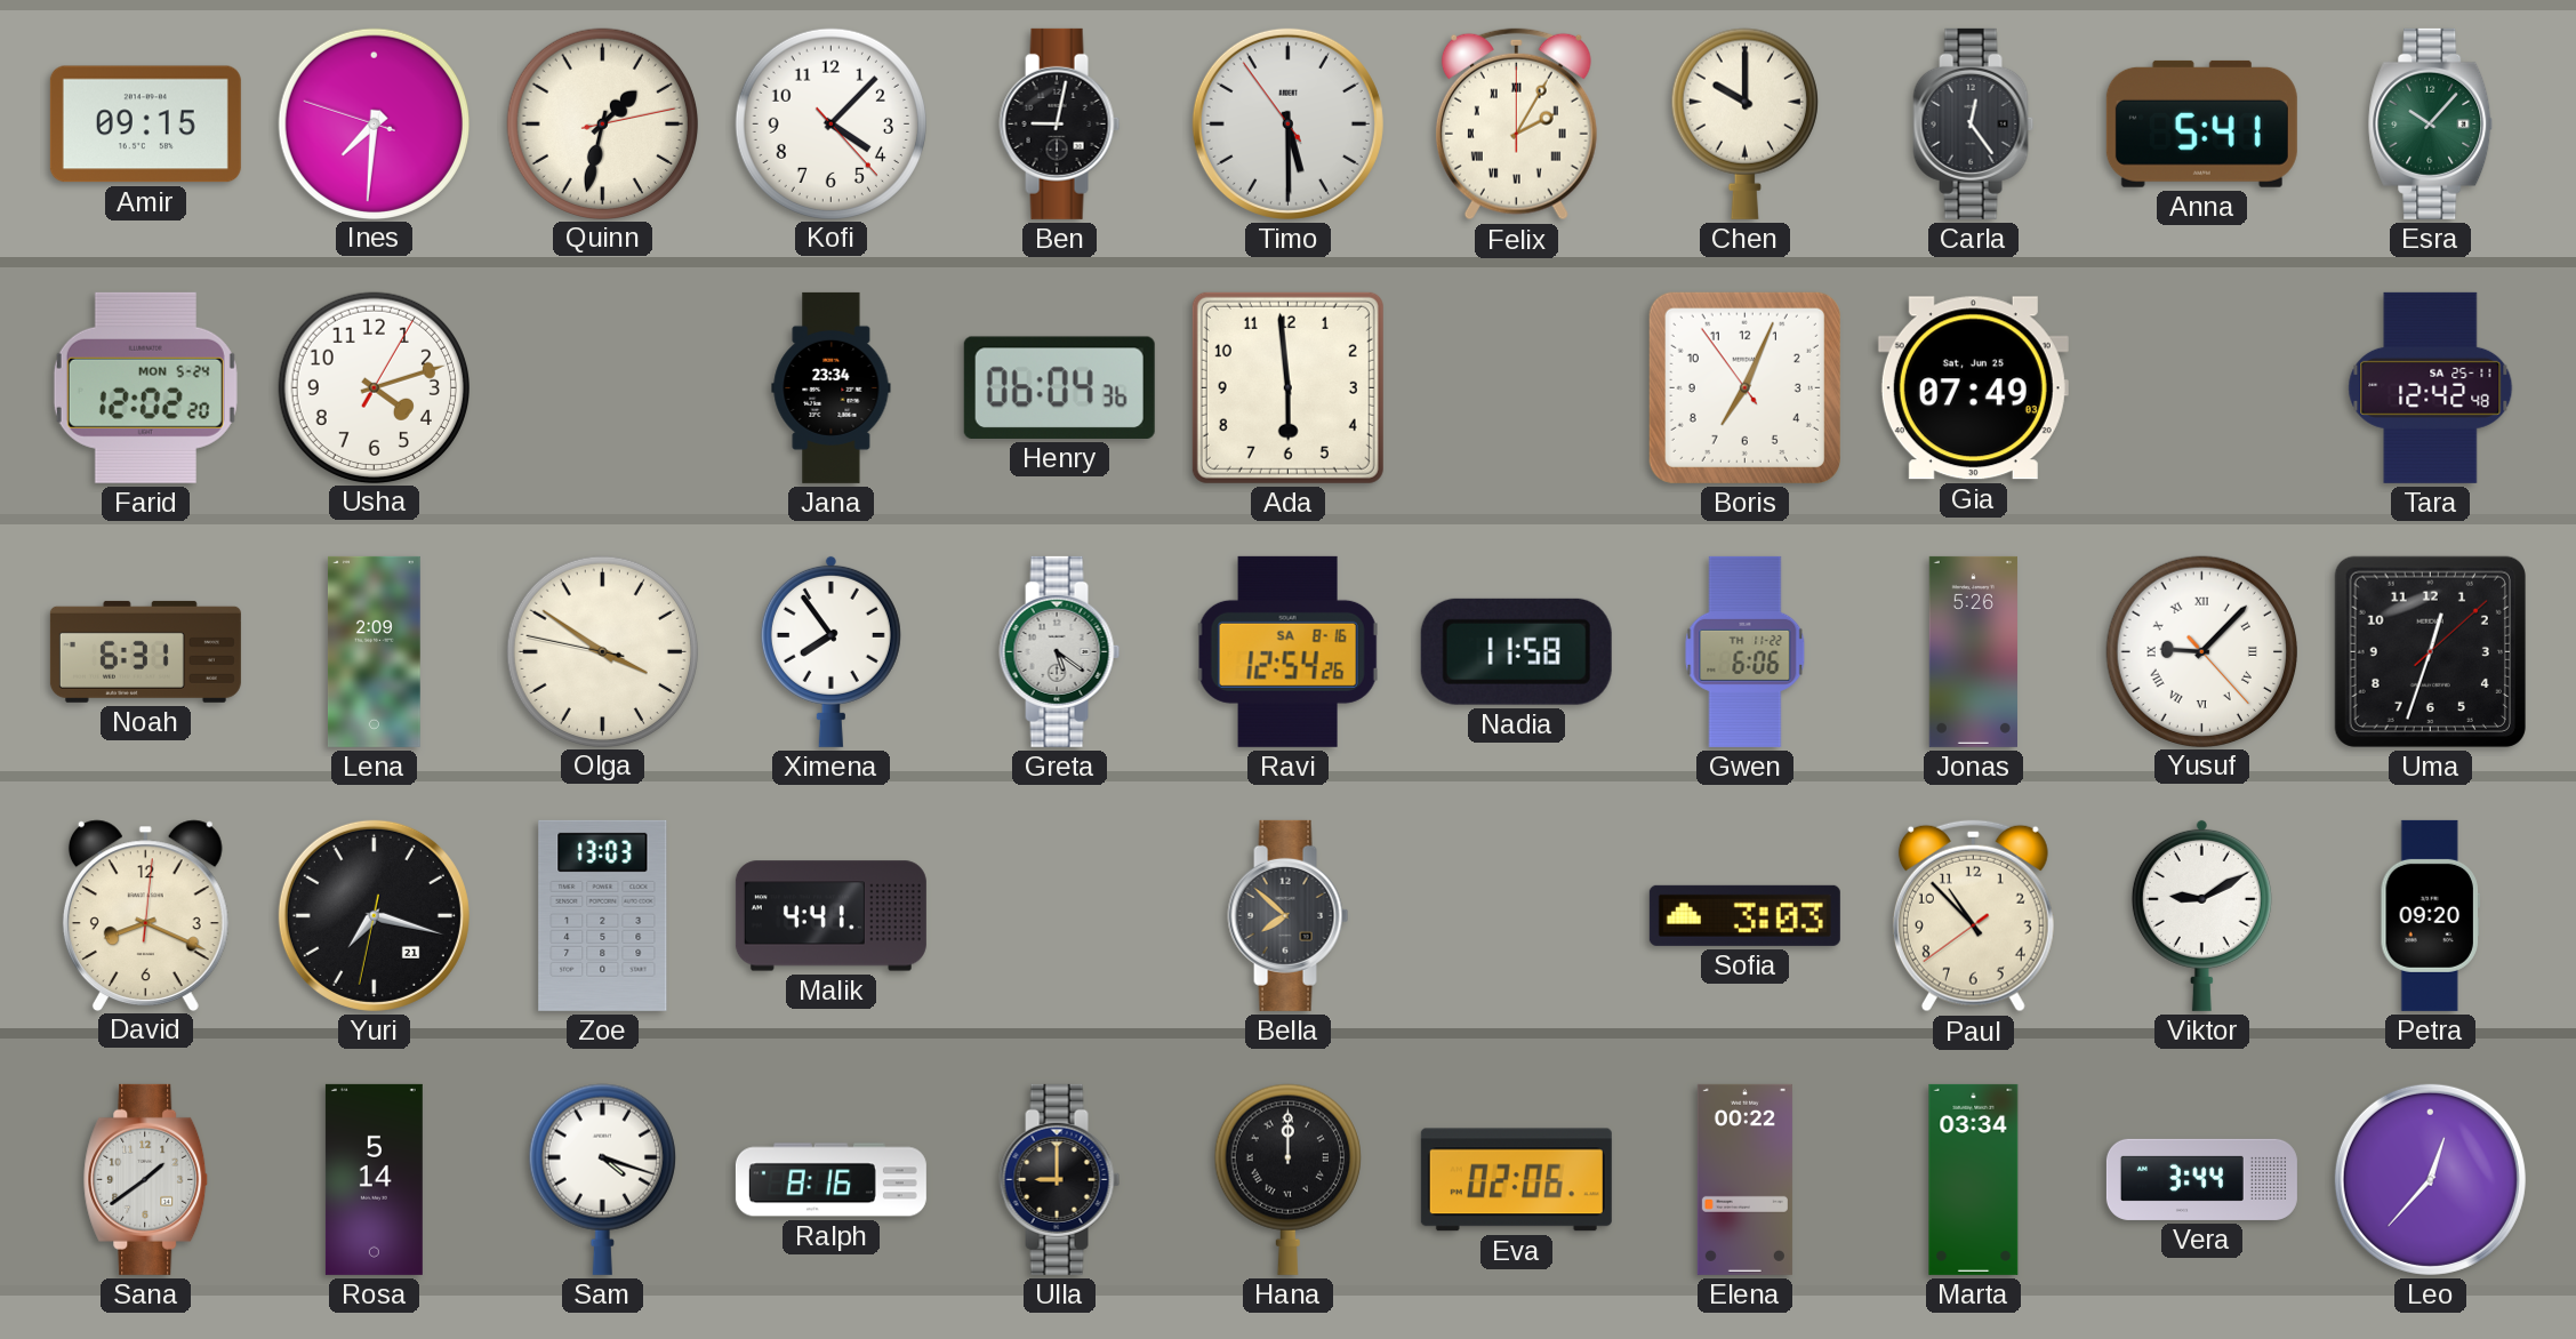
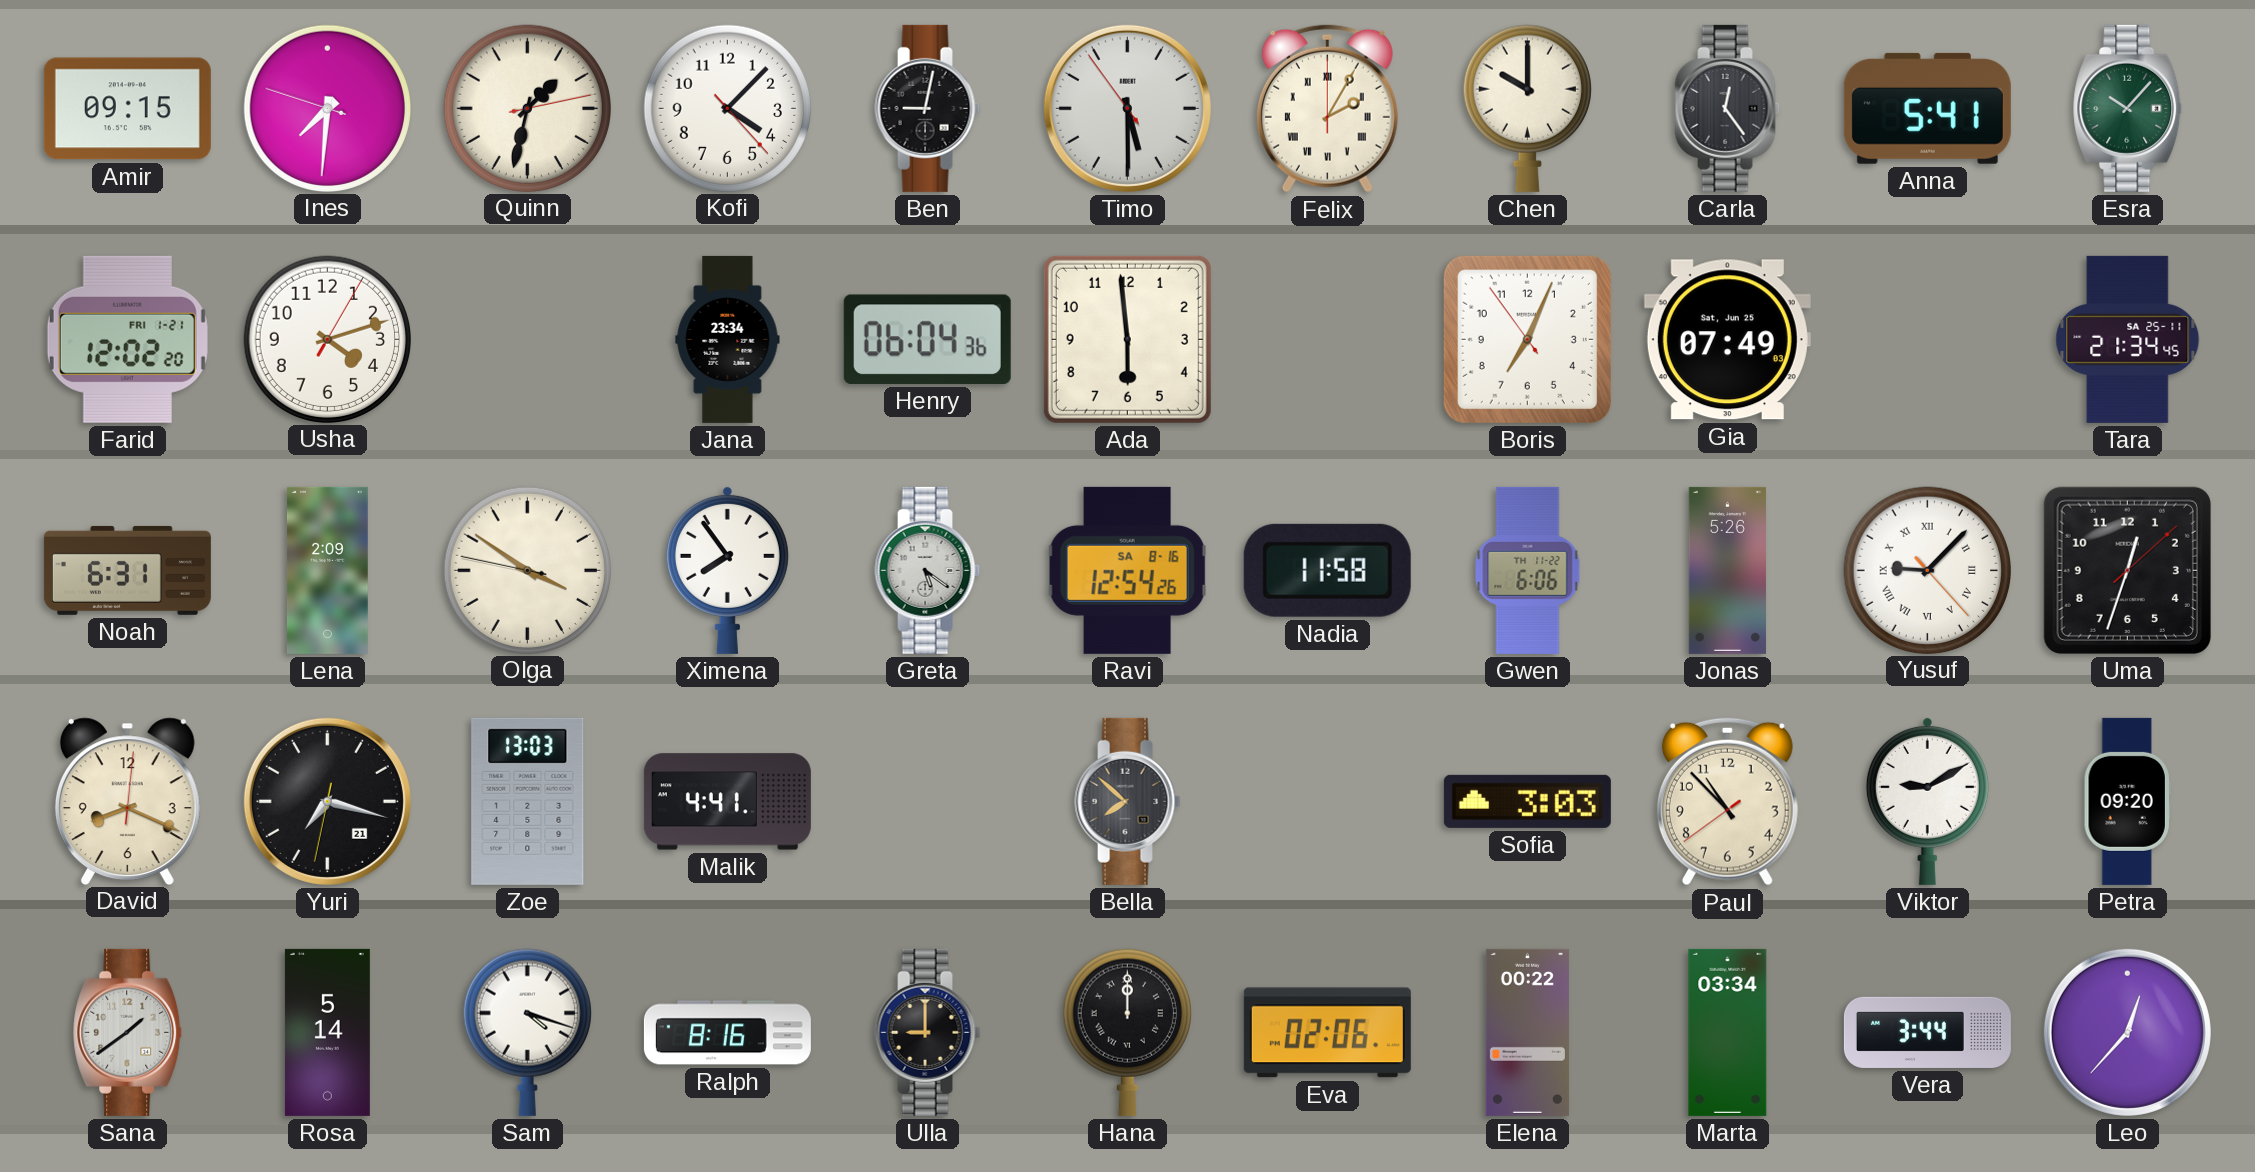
Farid date: MON 5-24 -> FRI 1-21 (127, 339)
Tara: 12:42 -> 21:34 (2128, 339)
